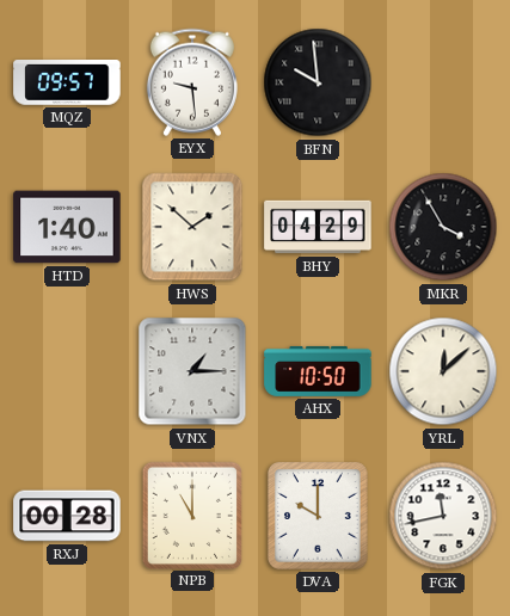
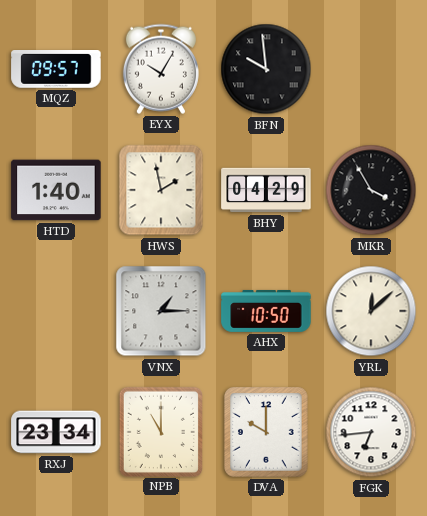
EYX: 9:29 -> 10:05 (161, 69)
HWS: 1:52 -> 1:58 (161, 190)
RXJ: 00:28 -> 23:34 (56, 432)
FGK: 11:43 -> 6:44 (371, 432)
